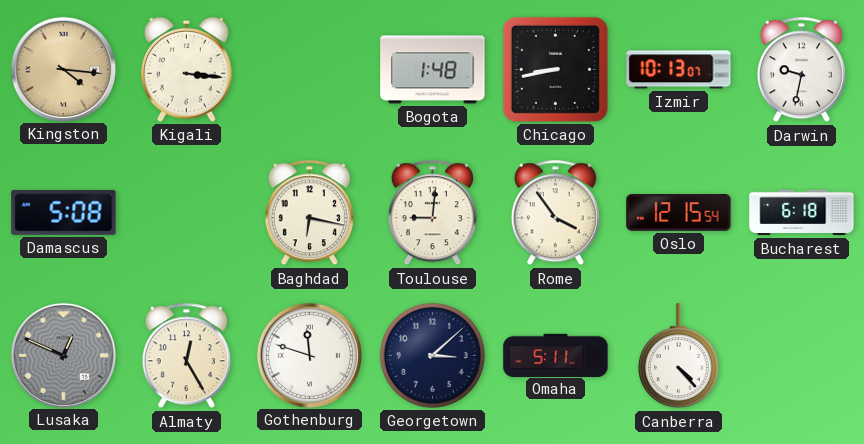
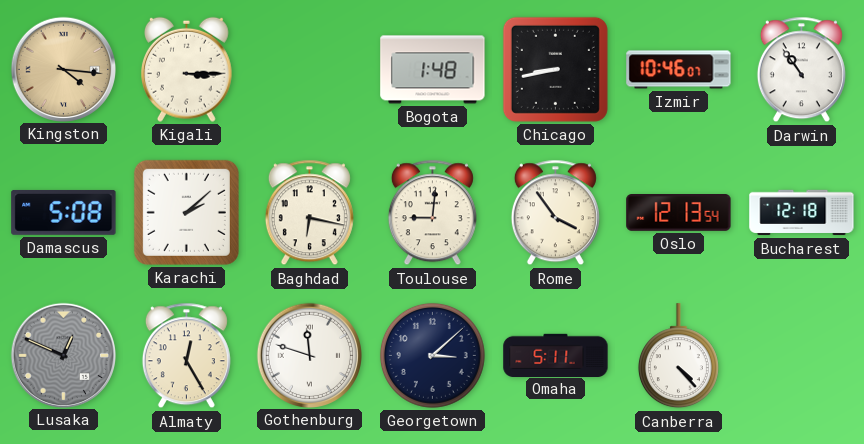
Kigali: 3:16 -> 3:15 (186, 69)
Izmir: 10:13 -> 10:46 (679, 70)
Darwin: 9:32 -> 10:54 (801, 70)
Karachi: none -> 2:08 (186, 212)
Oslo: 12:15 -> 12:13 (679, 213)
Bucharest: 6:18 -> 12:18 (802, 213)
